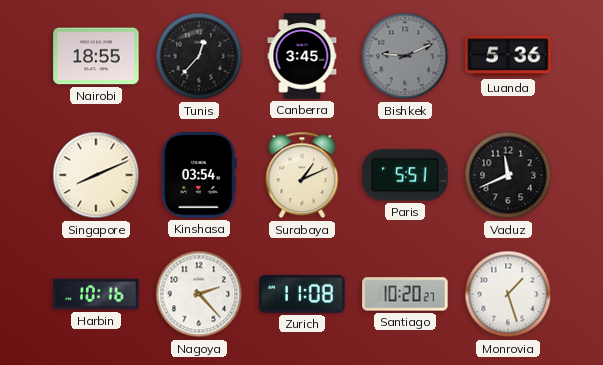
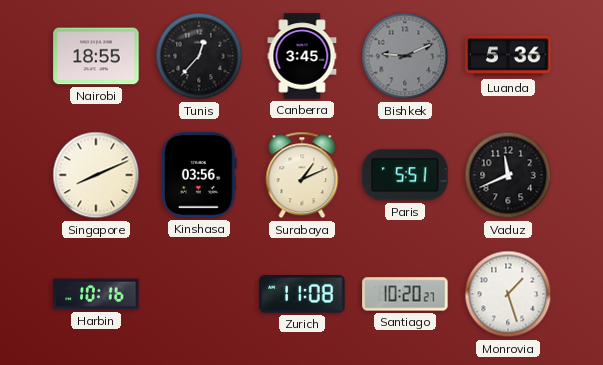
Kinshasa: 03:54 -> 03:56 (200, 175)
Nagoya: 2:23 -> none (199, 294)
